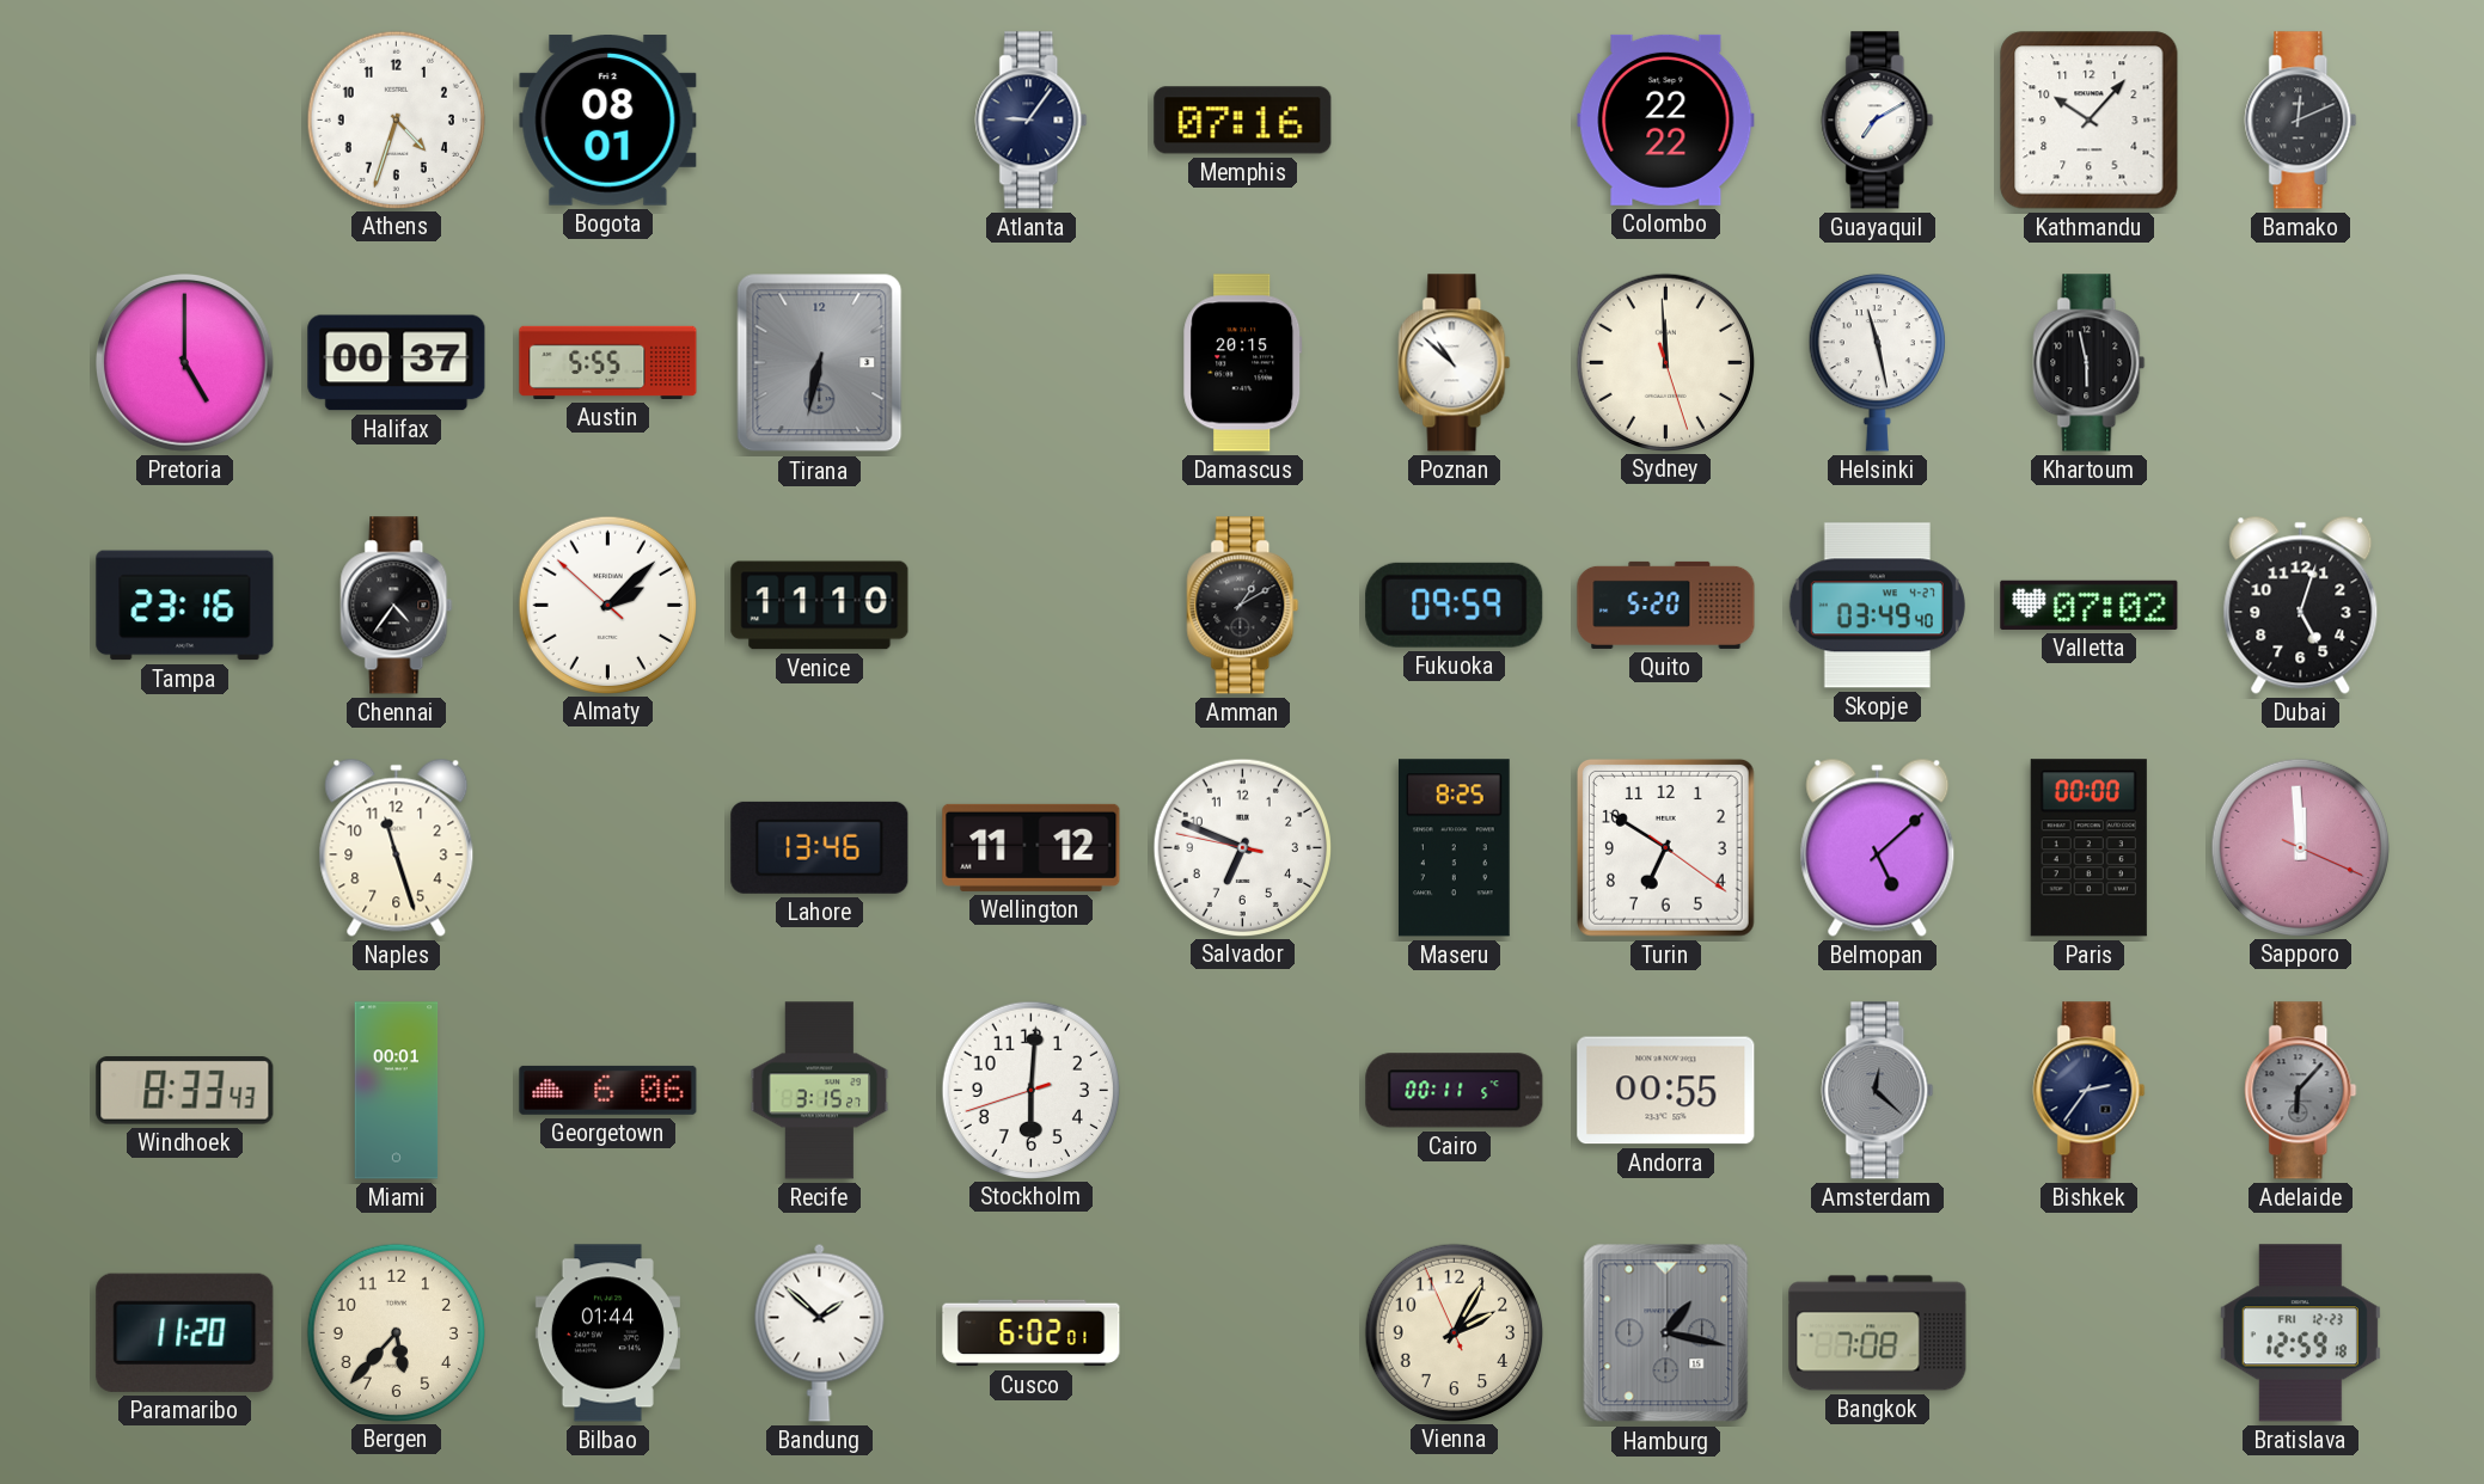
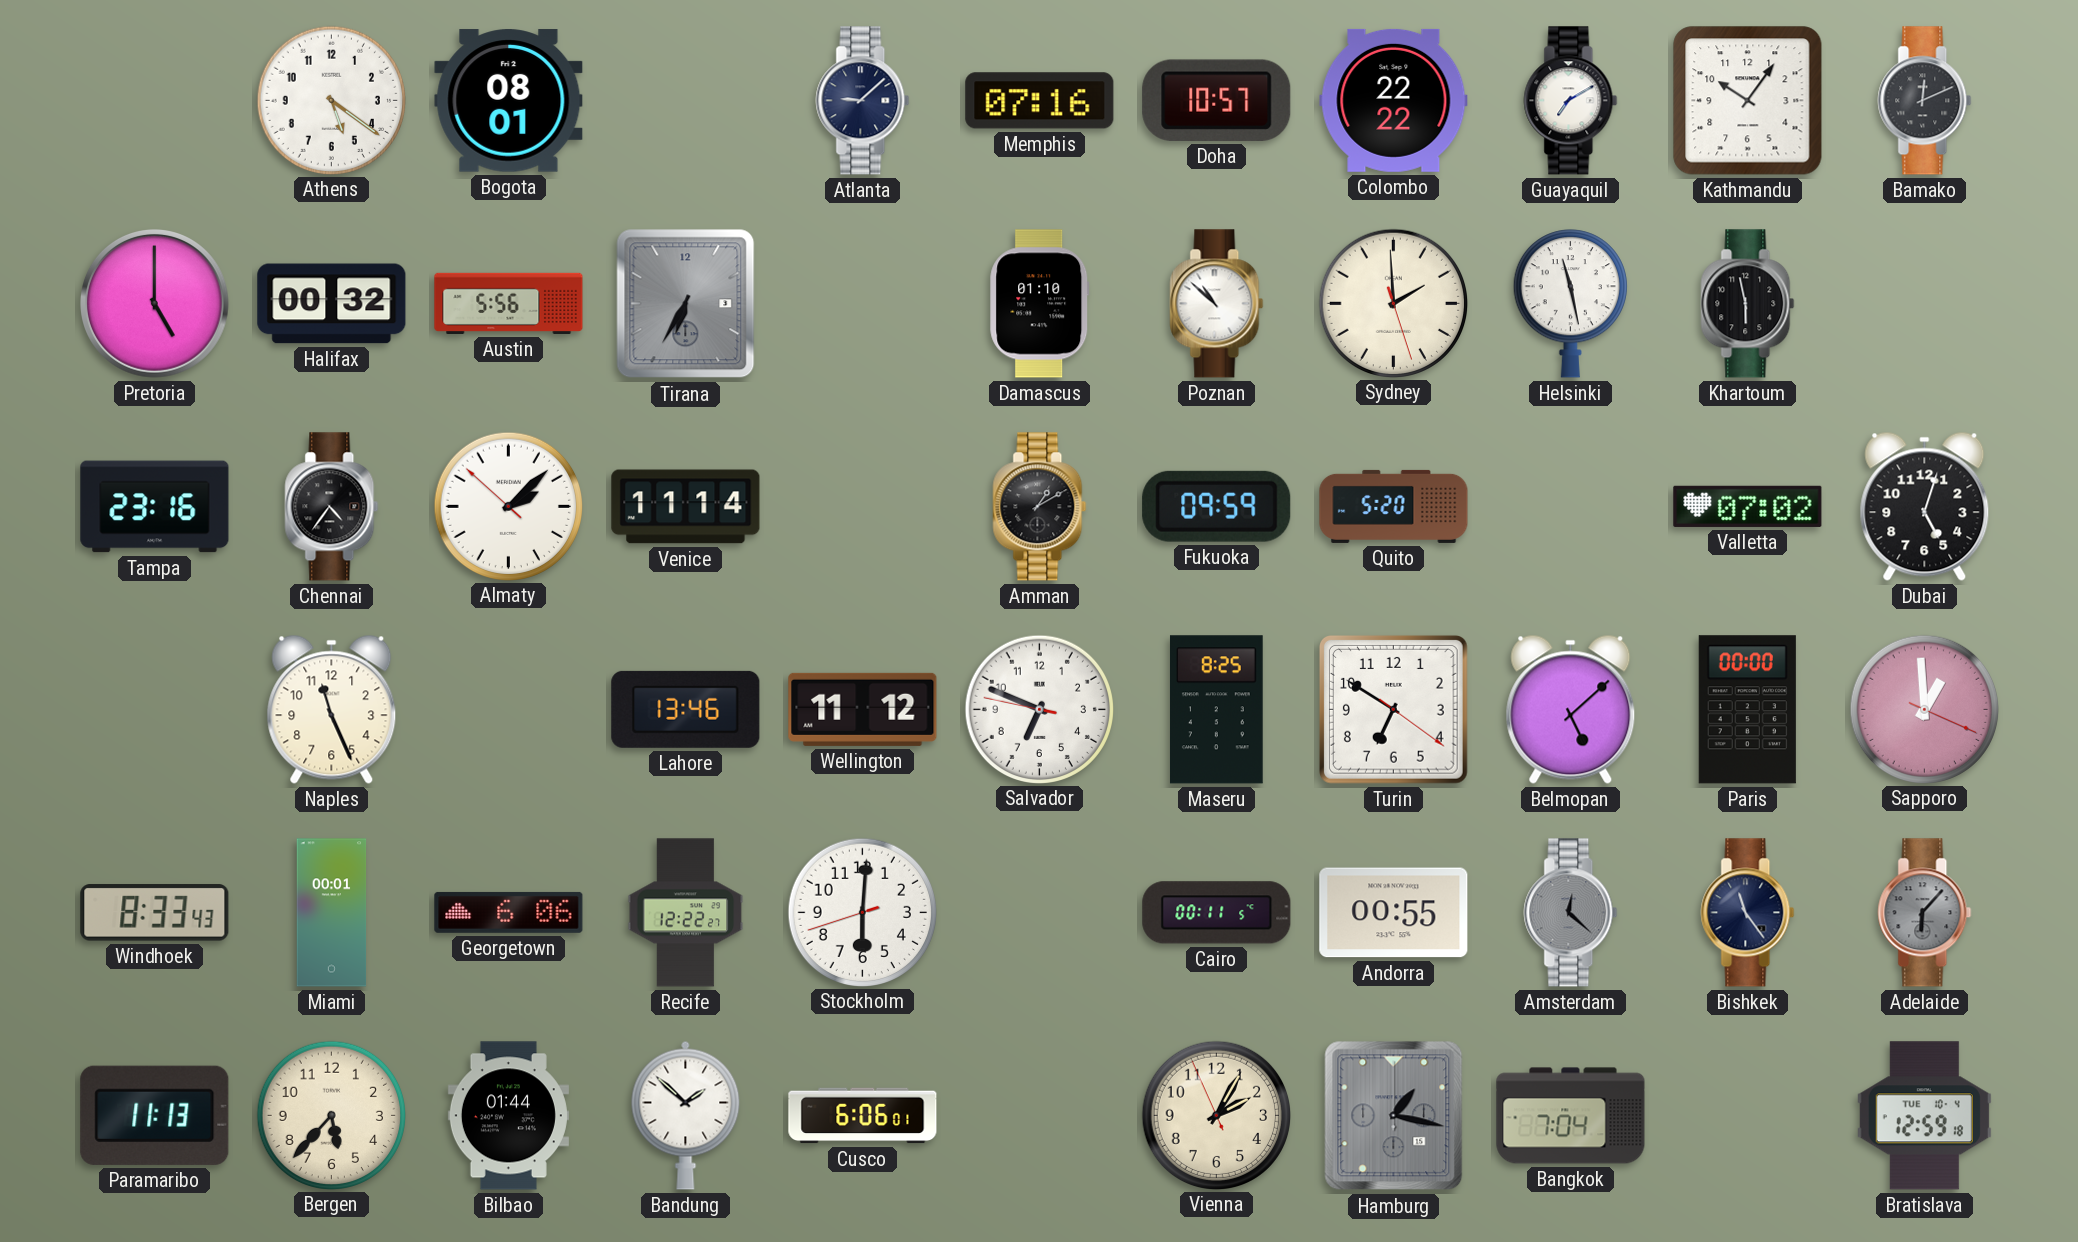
Athens: 4:33 -> 5:21 (331, 100)
Atlanta: 9:06 -> 9:08 (863, 101)
Doha: none -> 10:57 (1217, 100)
Kathmandu: 10:07 -> 10:06 (1748, 101)
Halifax: 00:37 -> 00:32 (332, 304)
Austin: 5:55 -> 5:56 (509, 303)
Tirana: 6:32 -> 6:35 (686, 304)
Damascus: 20:15 -> 01:10 (1040, 304)
Sydney: 11:59 -> 1:59 (1393, 303)
Venice: 11:10 -> 11:14 (686, 507)
Skopje: 03:49 -> none (1877, 606)
Naples: 11:27 -> 11:26 (332, 709)
Sapporo: 11:59 -> 12:59 (1924, 709)
Recife: 3:15 -> 12:22 (686, 913)
Bishkek: 2:36 -> 11:24 (1748, 913)
Paramaribo: 11:20 -> 11:13 (155, 1115)
Cusco: 6:02 -> 6:06 (863, 1116)
Bangkok: 7:08 -> 7:04 (1571, 1116)
Bratislava date: FRI 12-23 -> TUE 10-4 (1924, 1116)
